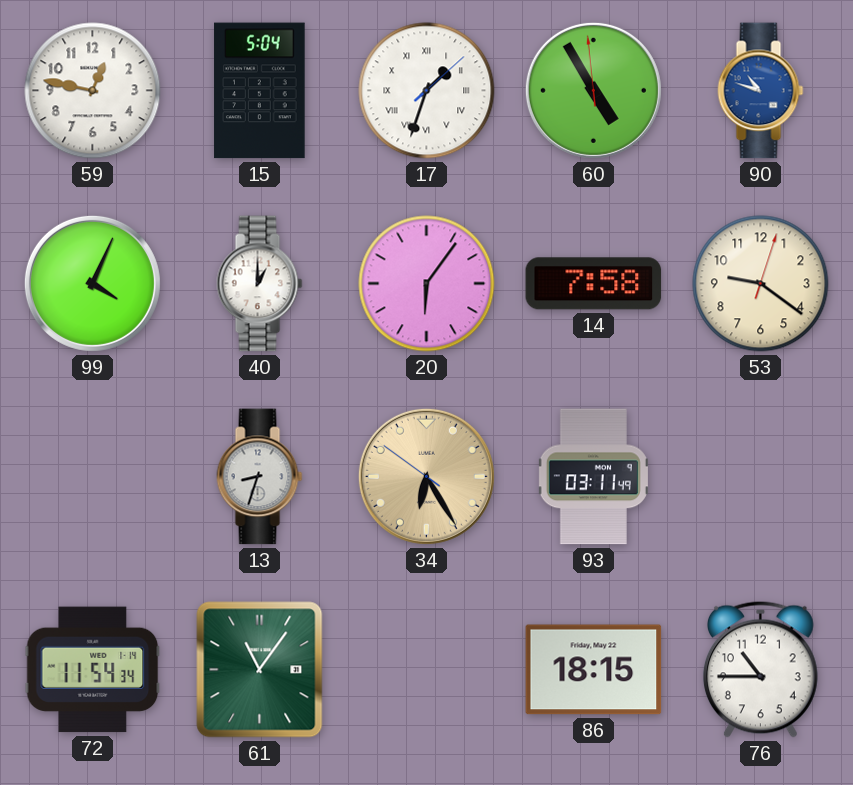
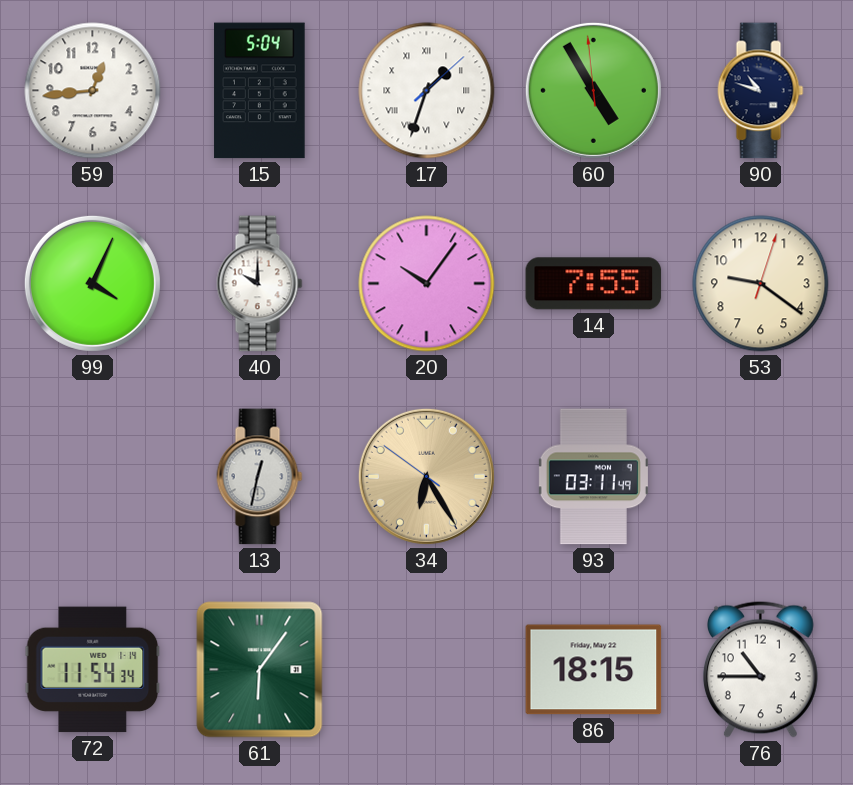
59: 12:47 -> 12:44 (93, 91)
90 dial: blue -> navy (761, 91)
40: 1:00 -> 10:00 (260, 284)
20: 6:06 -> 10:06 (427, 284)
14: 7:58 -> 7:55 (594, 284)
13: 8:33 -> 12:32 (260, 477)
61: 11:06 -> 6:06 (260, 670)
